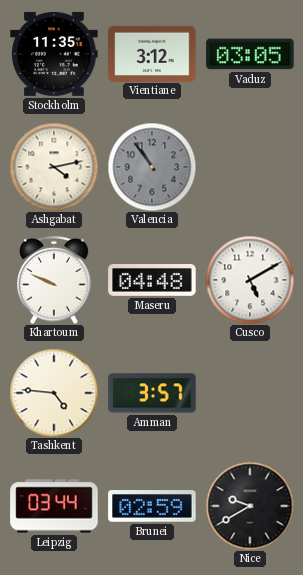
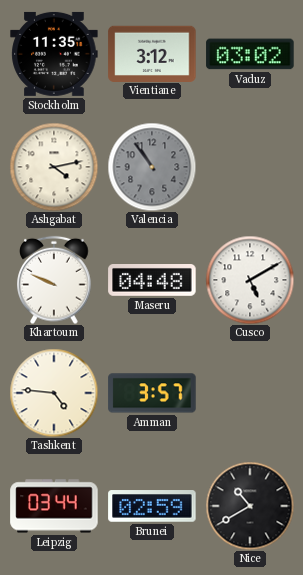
Vaduz: 03:05 -> 03:02 (250, 54)
Nice: 9:40 -> 10:40 (250, 506)
